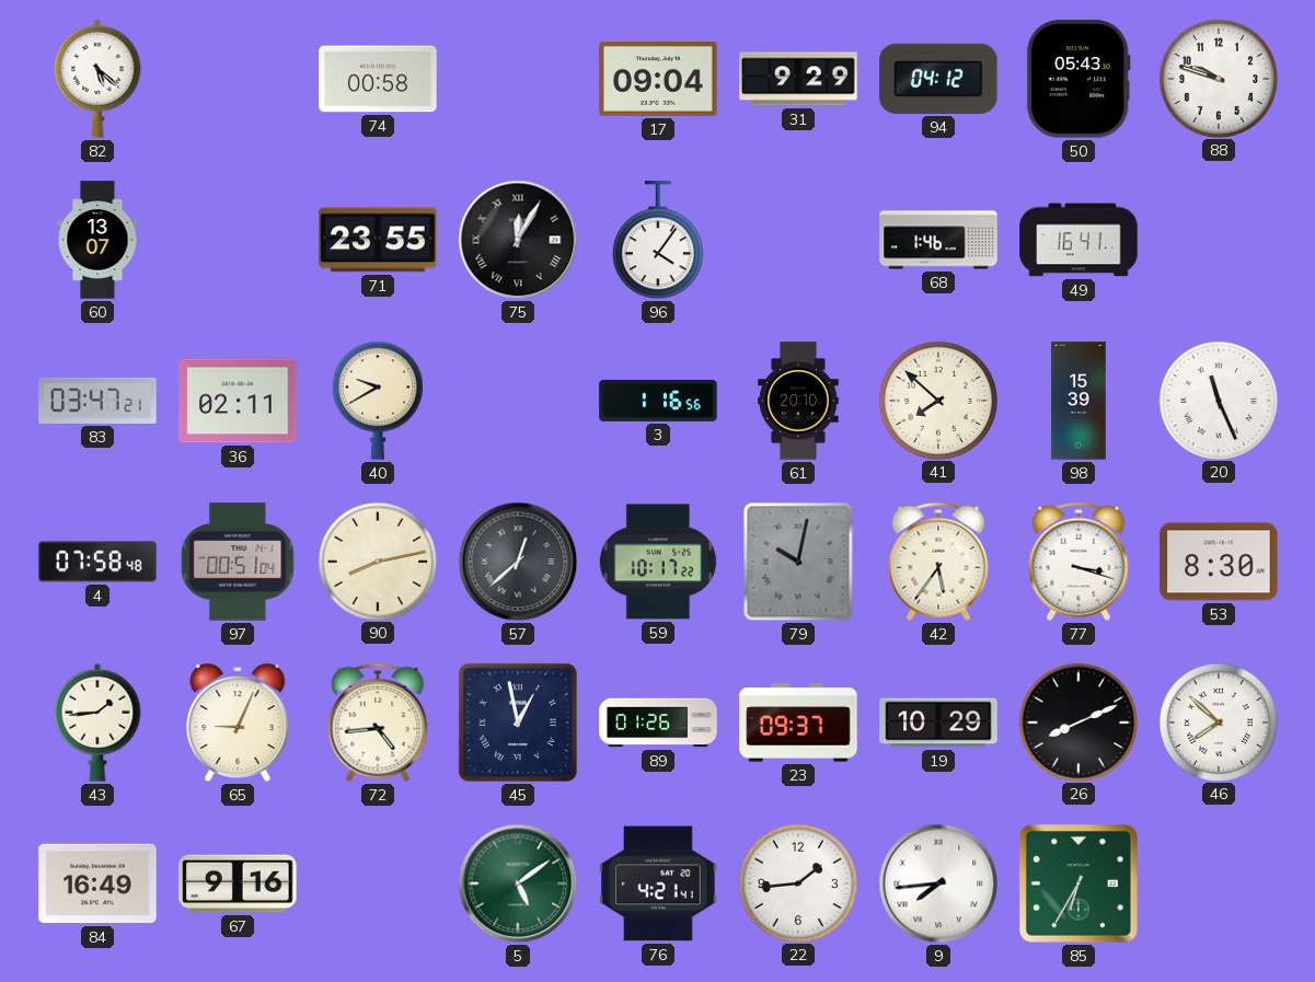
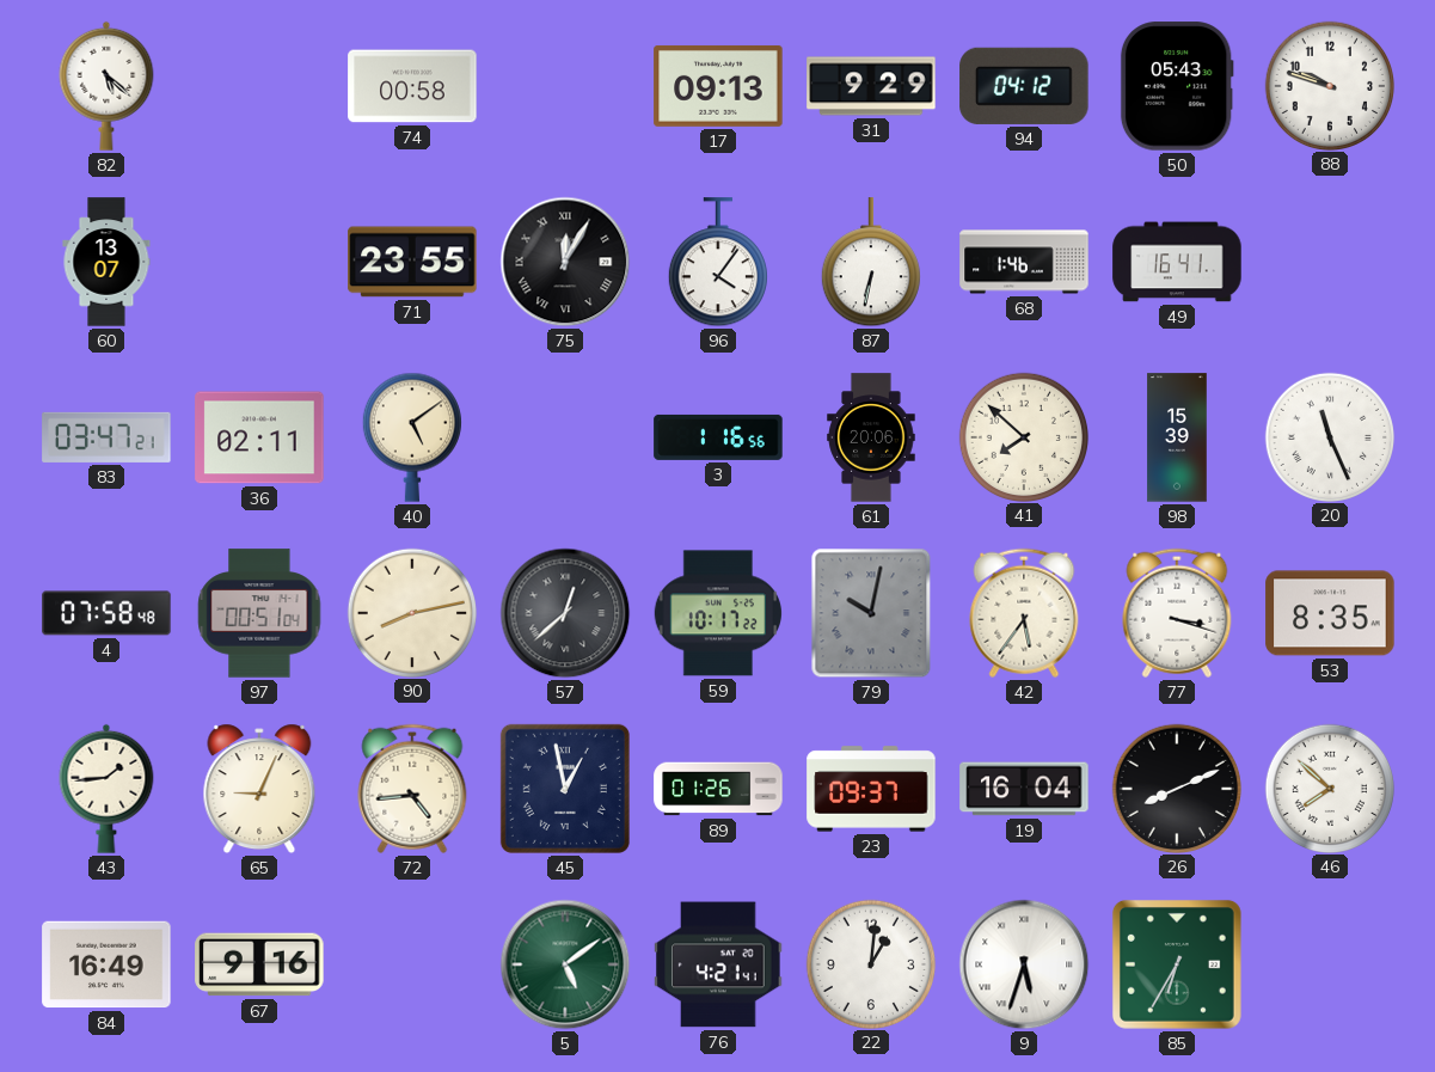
17: 09:04 -> 09:13 (718, 86)
87: none -> 6:32 (871, 263)
40: 9:40 -> 5:09 (412, 437)
61: 20:10 -> 20:06 (871, 437)
53: 8:30 -> 8:35 (1330, 613)
19: 10:29 -> 16:04 (1024, 789)
22: 1:44 -> 1:01 (870, 963)
9: 7:44 -> 5:33 (1024, 964)
